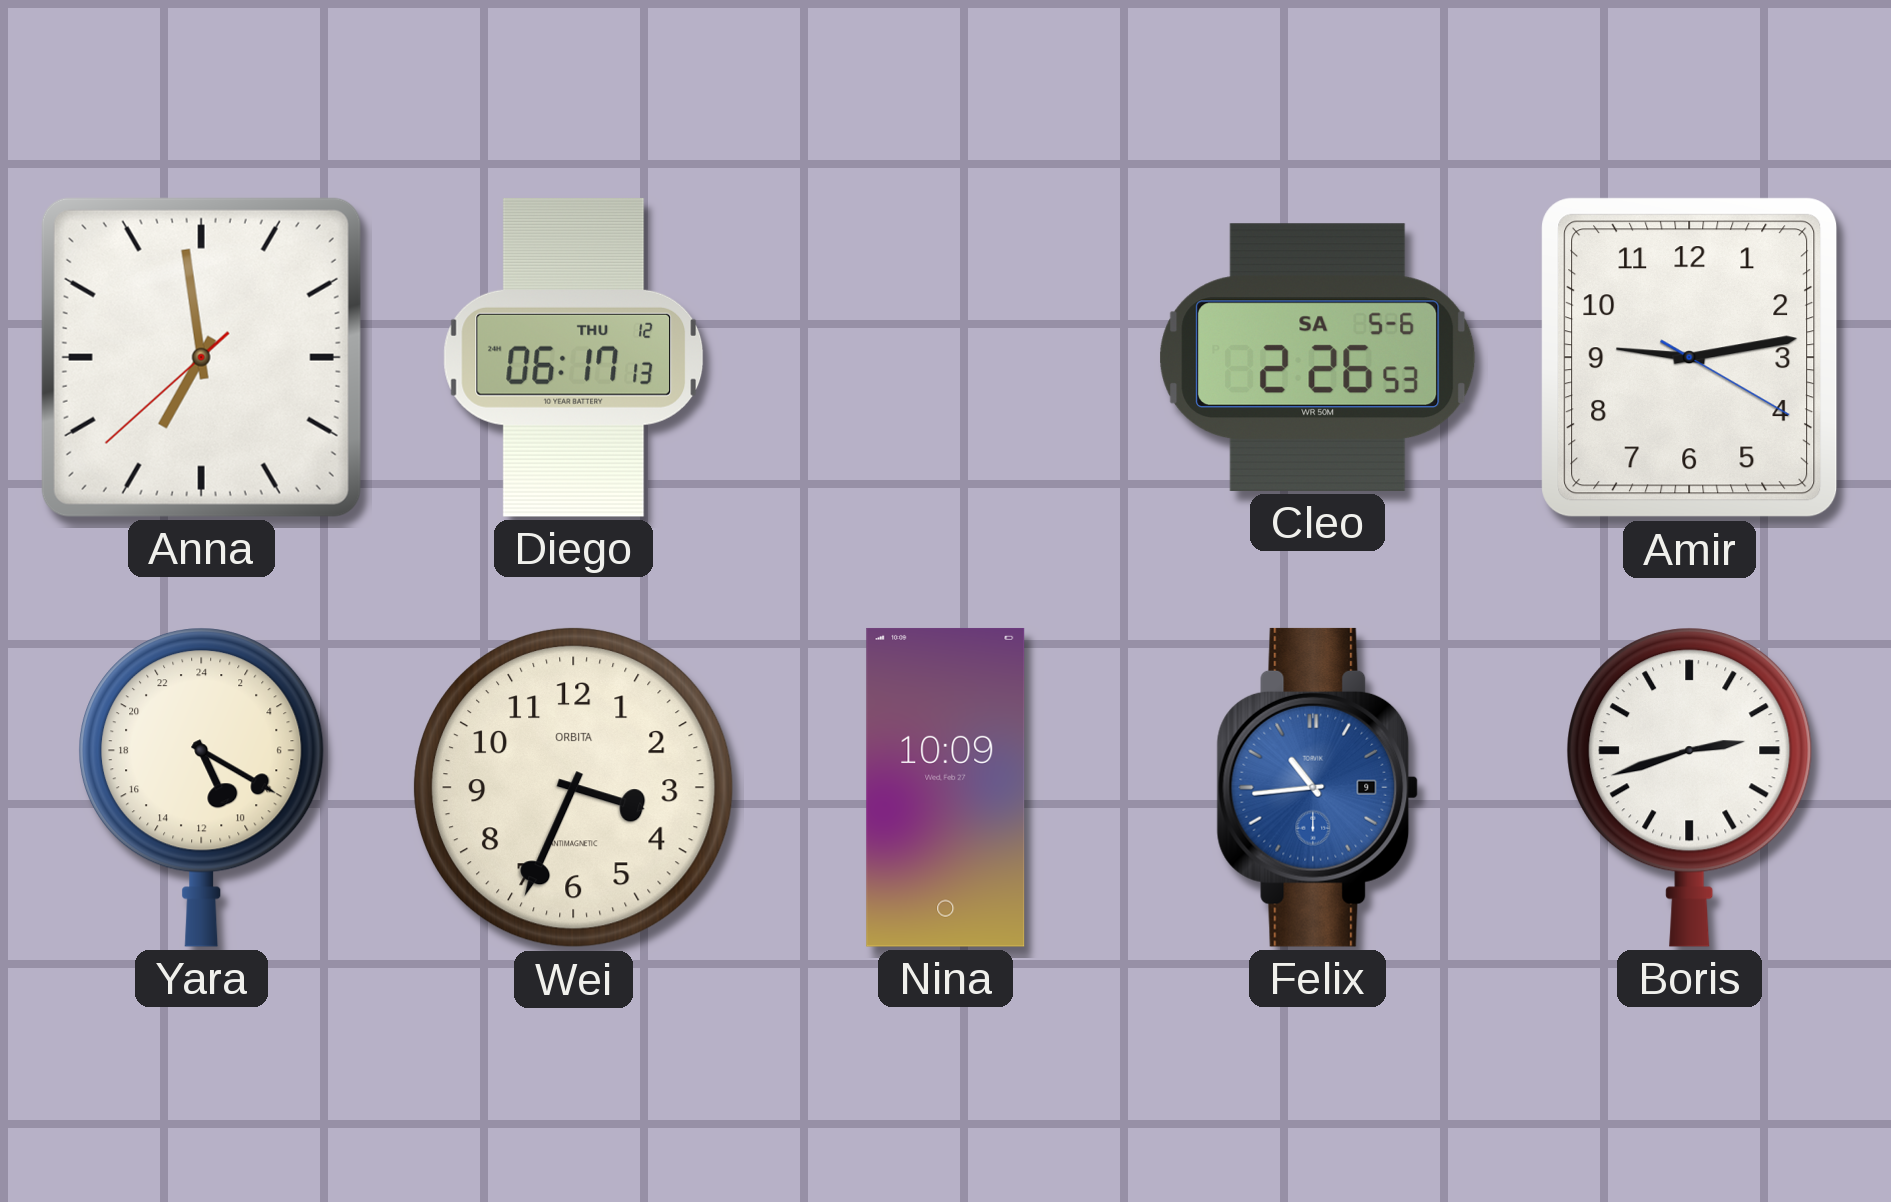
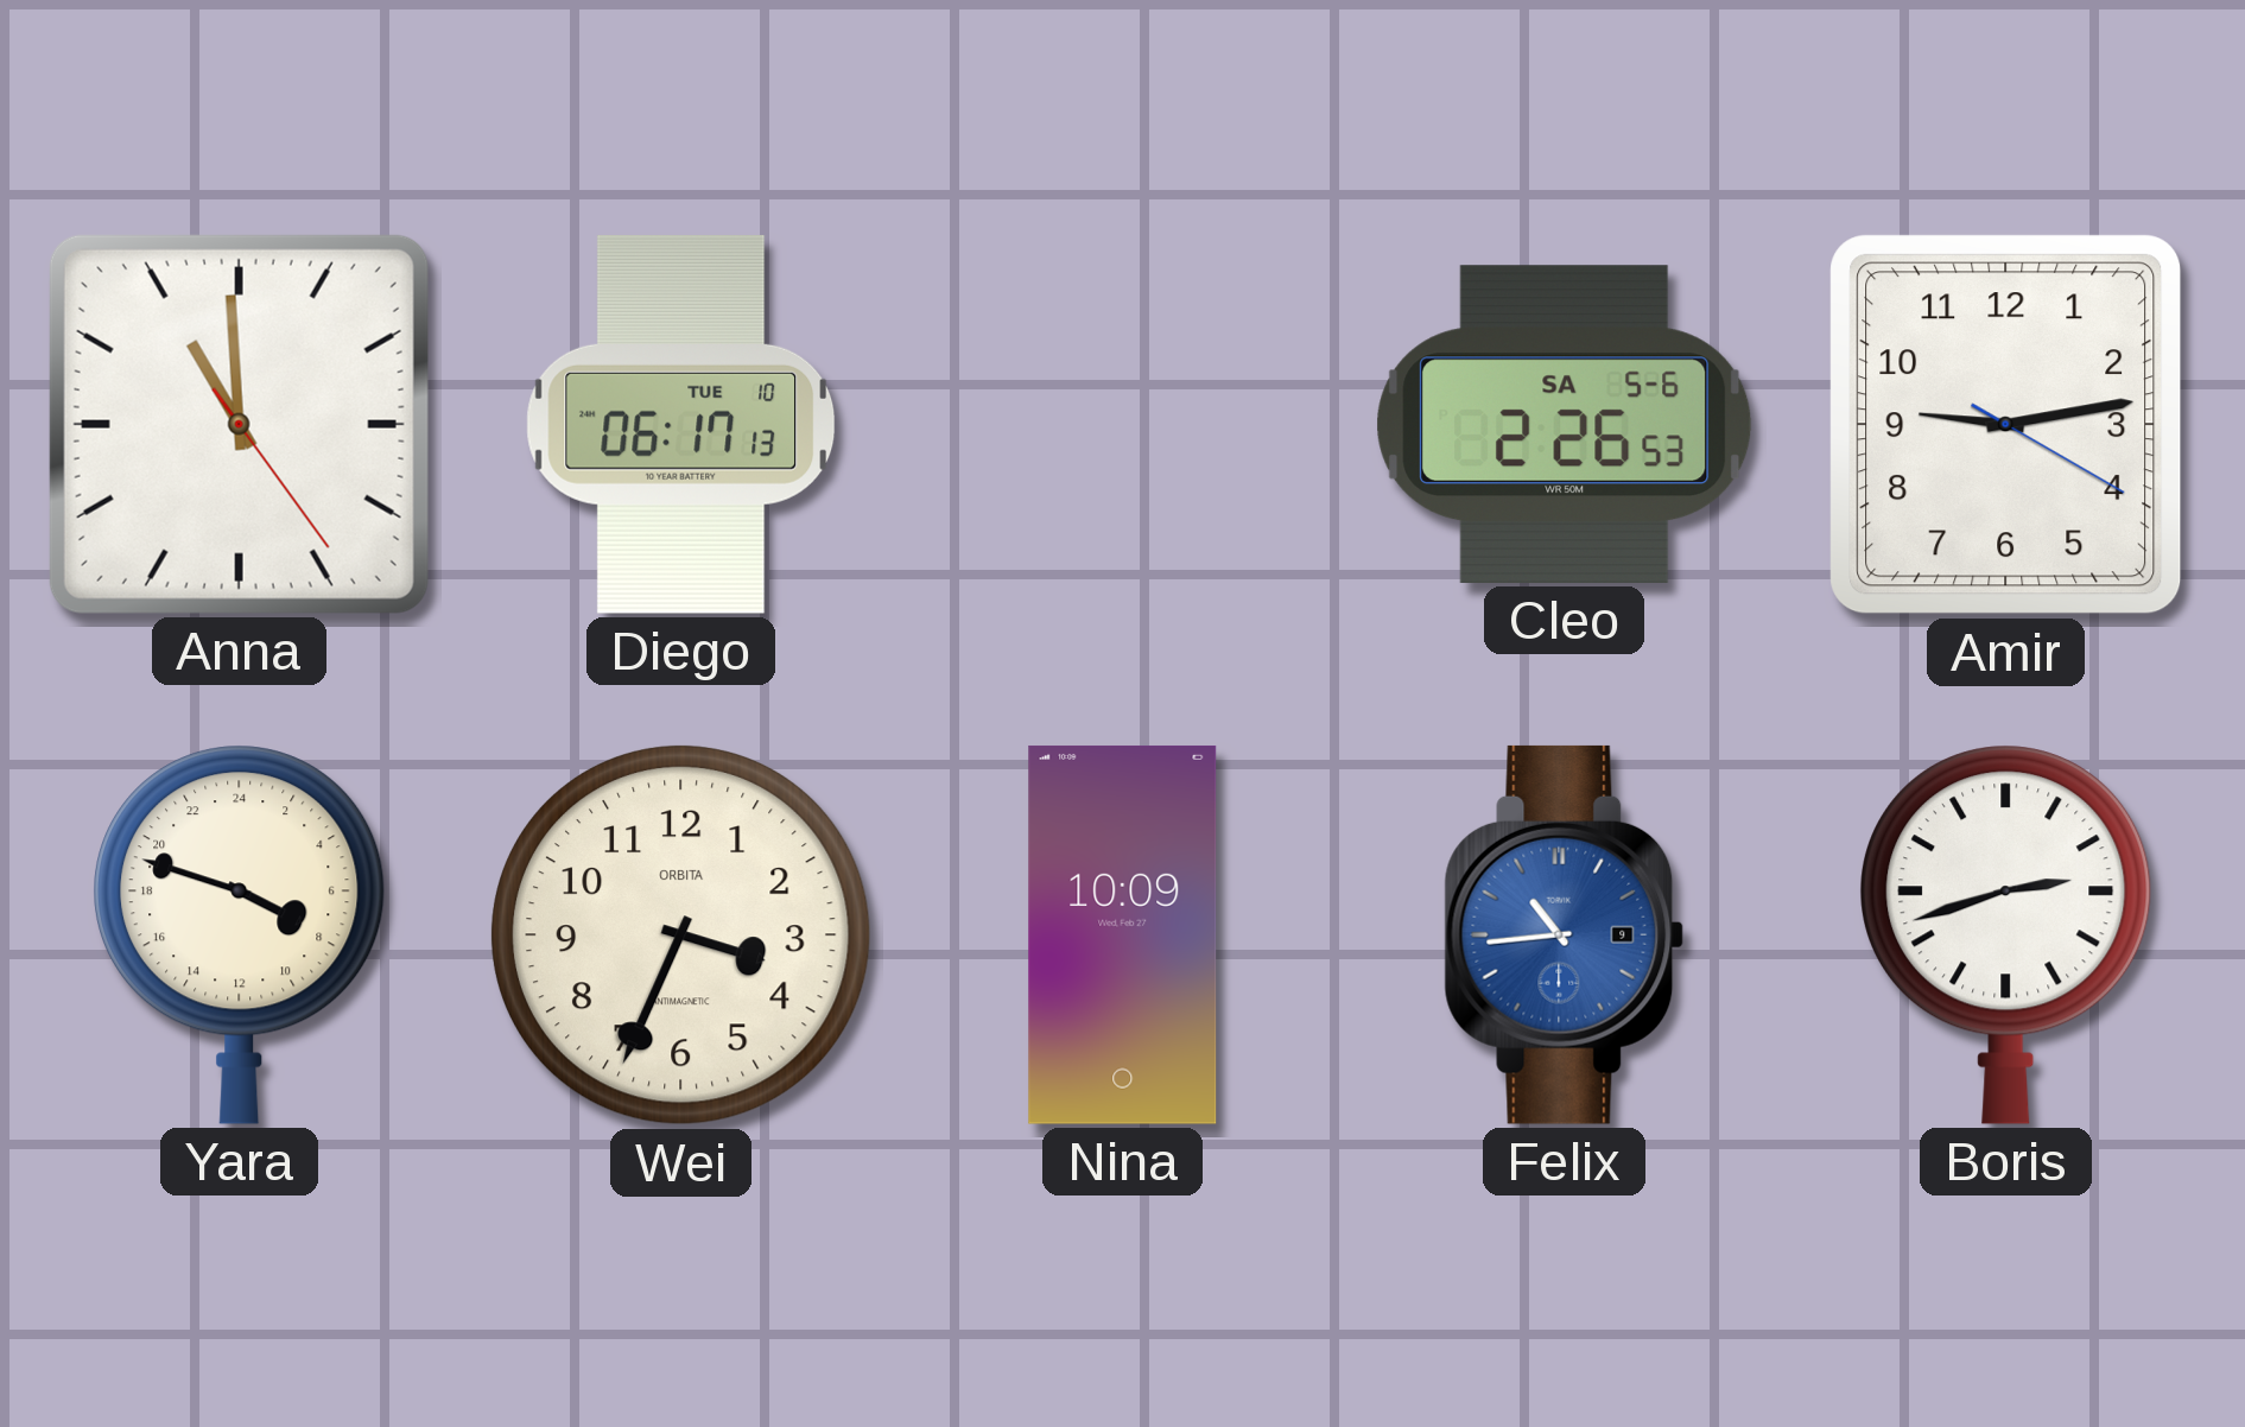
Anna: 6:58 -> 10:59 (239, 424)
Diego date: THU 12 -> TUE 10 (681, 424)
Yara: 10:20 -> 7:48 (240, 934)
